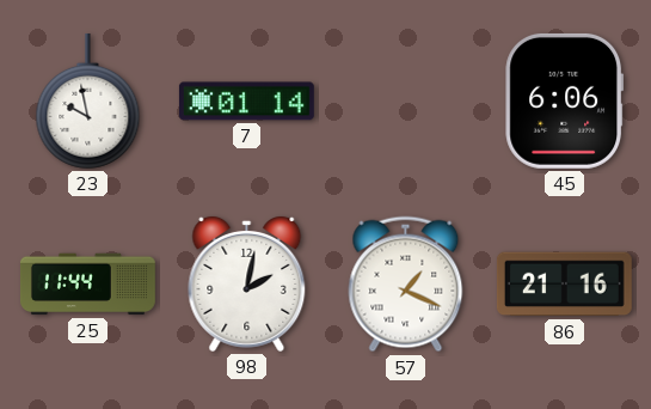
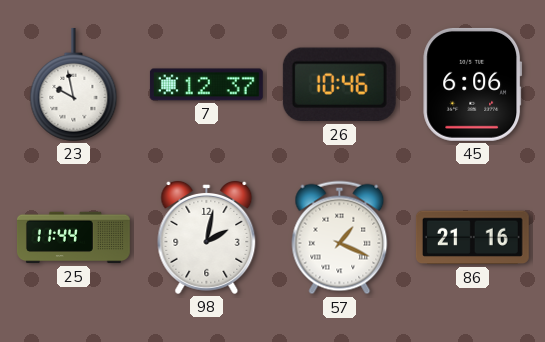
7: 01:14 -> 12:37 (206, 85)
26: none -> 10:46 (339, 85)
